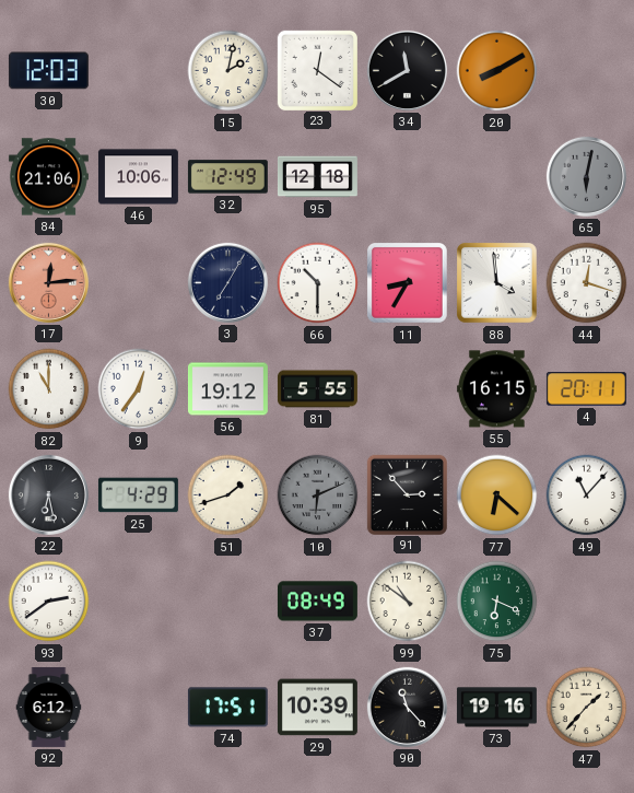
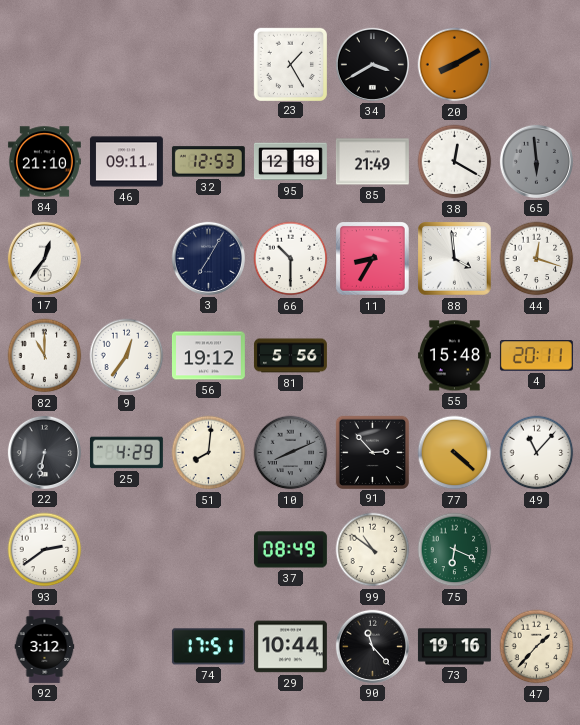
30: 12:03 -> none (48, 71)
15: 2:02 -> none (228, 71)
23: 12:21 -> 1:25 (290, 64)
34: 11:40 -> 3:40 (372, 64)
84: 21:06 -> 21:10 (44, 162)
46: 10:06 -> 09:11 (126, 162)
32: 12:49 -> 12:53 (208, 162)
85: none -> 21:49 (372, 162)
38: none -> 12:20 (455, 162)
65: 6:02 -> 5:59 (536, 161)
17: 12:14 -> 12:36 (44, 258)
17 dial: salmon -> white (44, 258)
81: 5:55 -> 5:56 (290, 356)
55: 16:15 -> 15:48 (454, 356)
22: 6:28 -> 6:32 (44, 452)
51: 1:42 -> 8:01 (209, 453)
10: 6:11 -> 8:11 (291, 453)
77: 6:22 -> 4:22 (455, 453)
92: 6:12 -> 3:12 (45, 647)
29: 10:39 -> 10:44 (290, 647)
